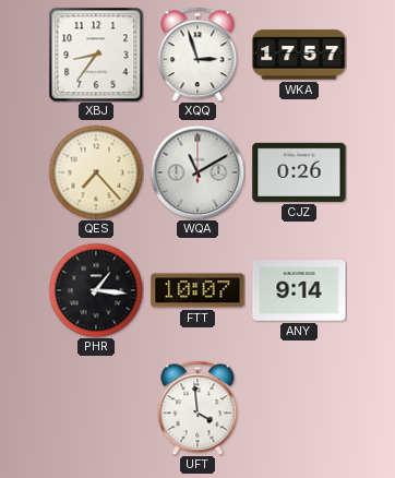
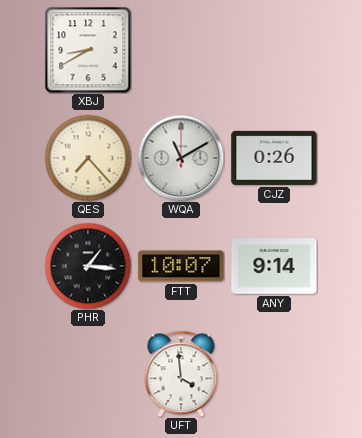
XBJ: 8:36 -> 8:40 (88, 50)
XQQ: 2:57 -> none (197, 55)
WKA: 17:57 -> none (299, 55)
